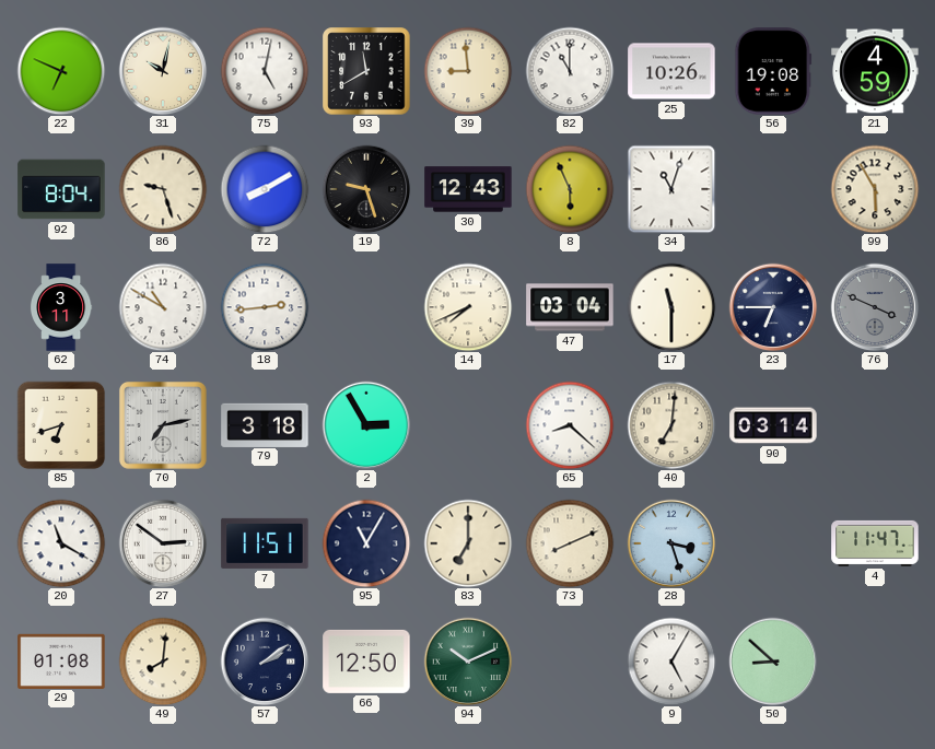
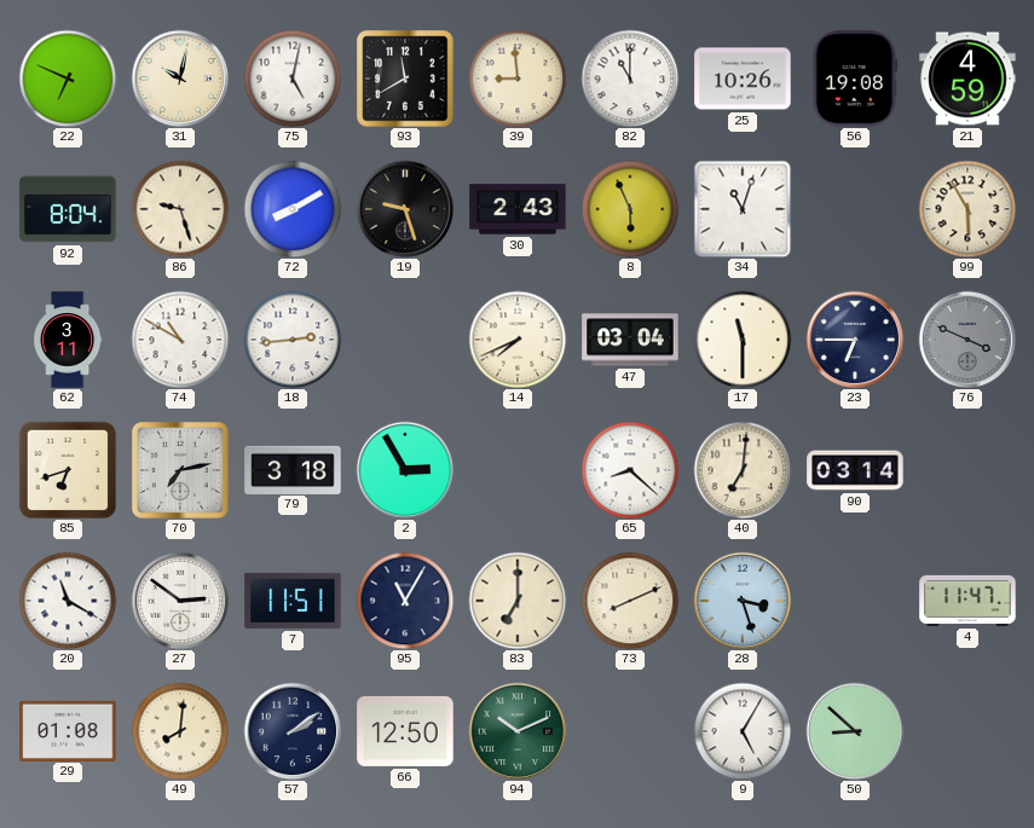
30: 12:43 -> 2:43 (518, 209)
